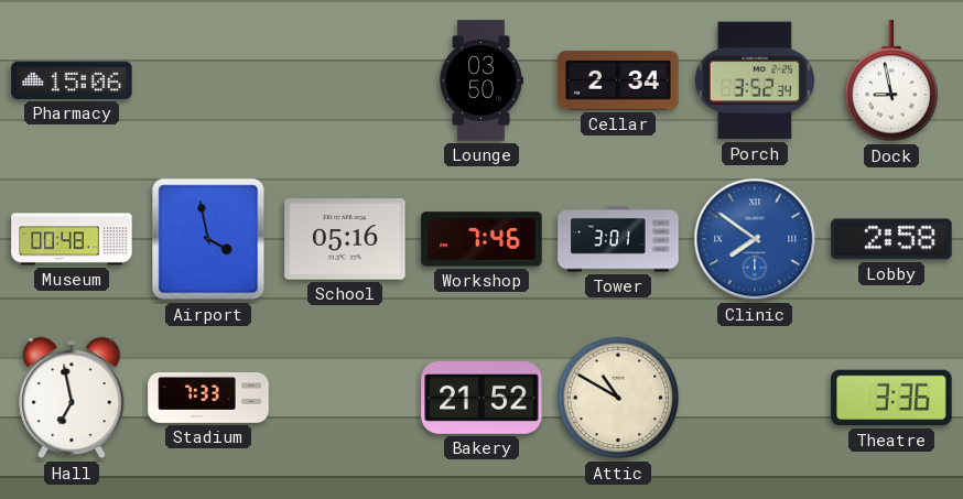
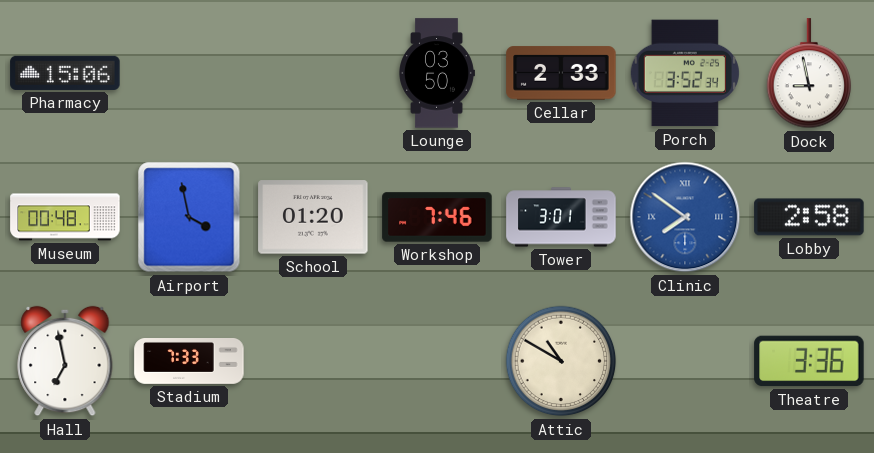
Cellar: 2:34 -> 2:33 (561, 73)
School: 05:16 -> 01:20 (313, 217)
Bakery: 21:52 -> none (481, 398)
